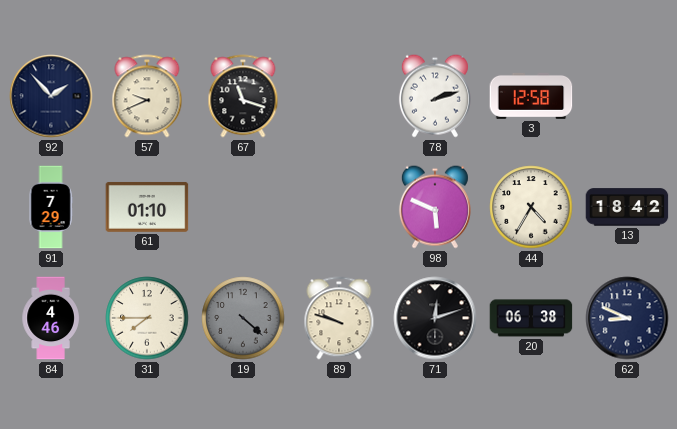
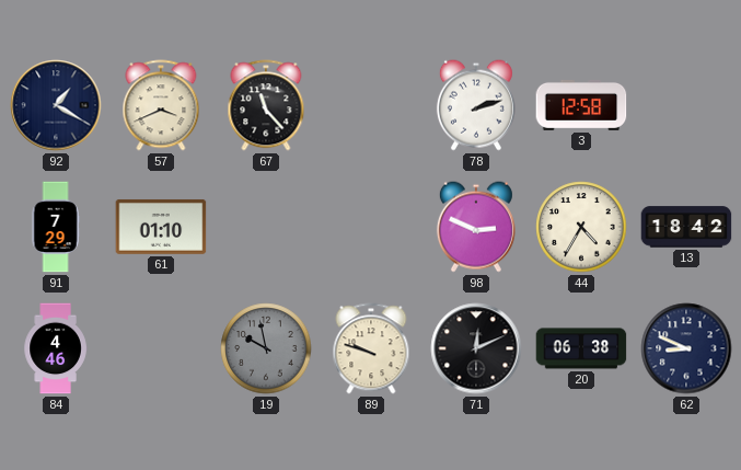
92: 1:53 -> 1:20 (56, 105)
57: 9:41 -> 3:41 (161, 105)
67: 11:18 -> 11:23 (266, 105)
98: 5:49 -> 2:49 (476, 227)
31: 7:45 -> none (147, 318)
19: 4:22 -> 9:58 (266, 348)
71: 12:12 -> 12:11 (476, 348)
